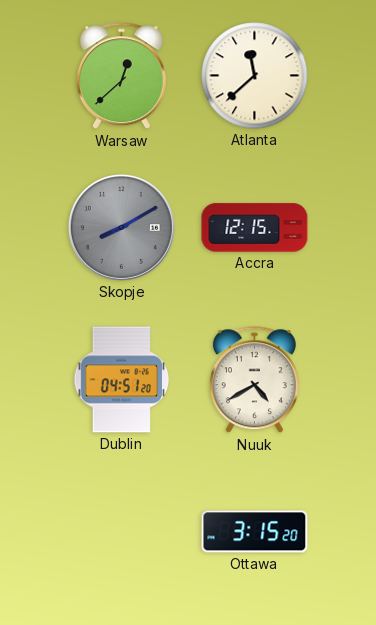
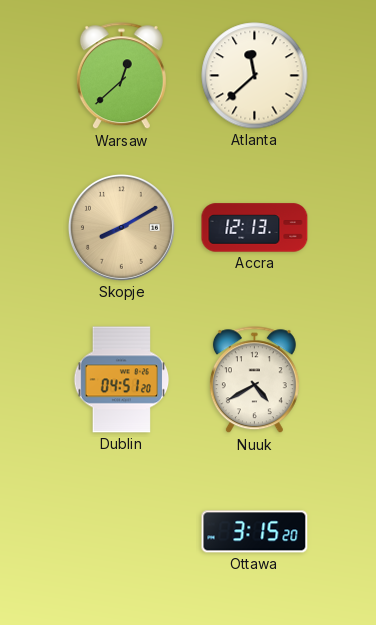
Skopje dial: grey -> champagne (121, 227)
Accra: 12:15 -> 12:13 (255, 228)
